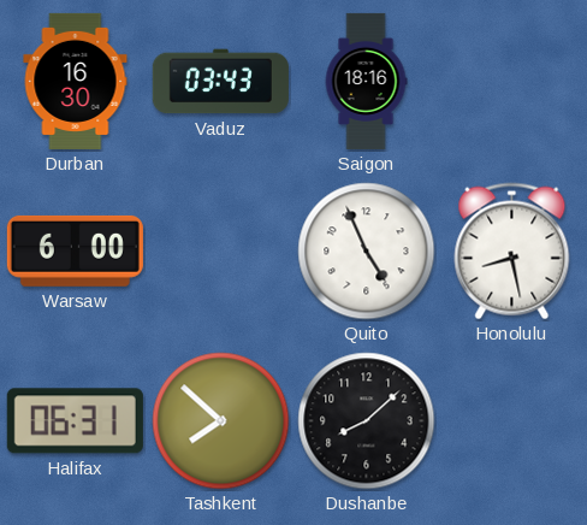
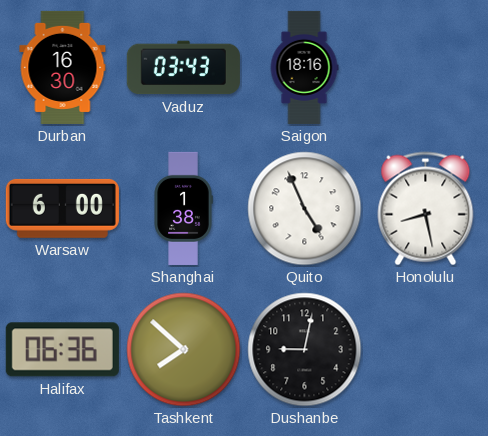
Shanghai: none -> 1:38 (183, 208)
Halifax: 06:31 -> 06:36 (62, 350)
Dushanbe: 8:08 -> 9:02 (305, 350)
